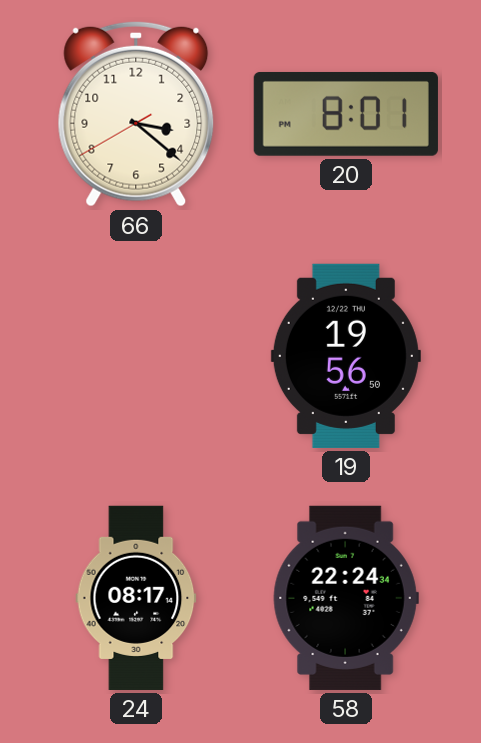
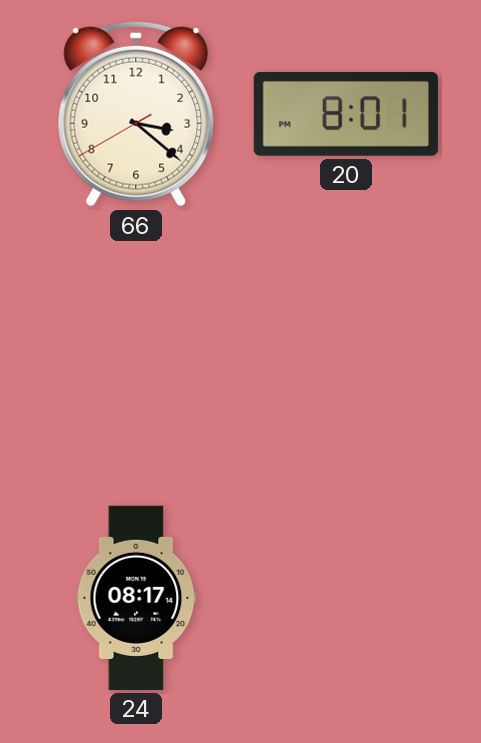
19: 19:56 -> none (346, 356)
58: 22:24 -> none (346, 598)
